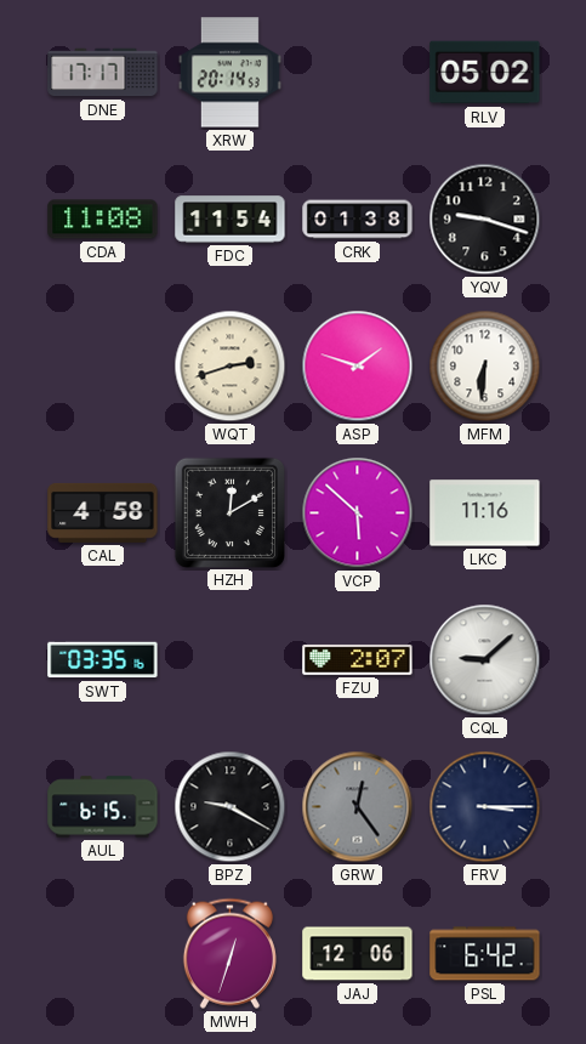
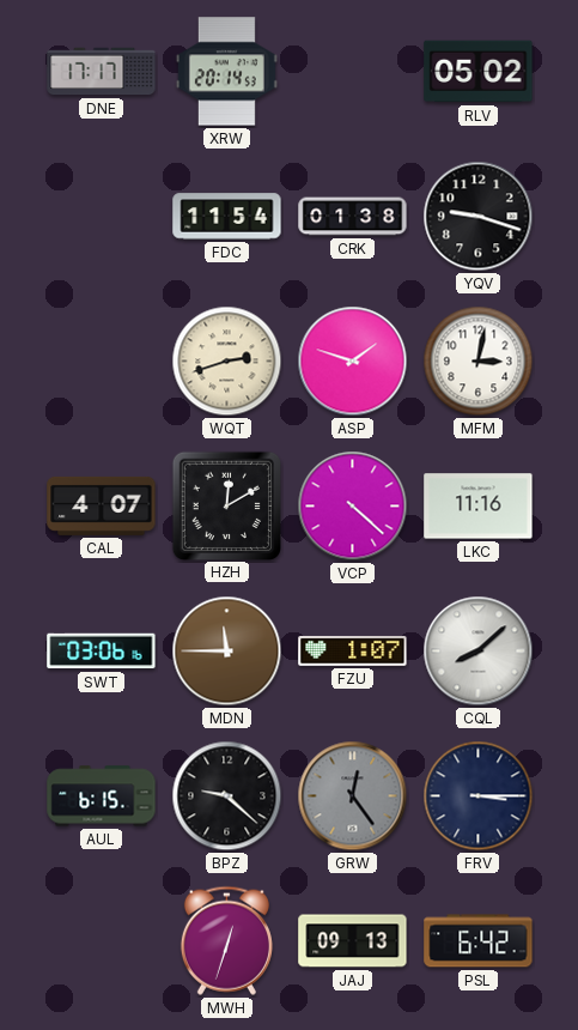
CDA: 11:08 -> none (103, 220)
MFM: 6:31 -> 3:02 (479, 362)
CAL: 4:58 -> 4:07 (102, 505)
VCP: 5:52 -> 4:22 (353, 507)
SWT: 03:35 -> 03:06 (102, 652)
MDN: none -> 11:45 (227, 652)
FZU: 2:07 -> 1:07 (353, 650)
CQL: 9:08 -> 8:08 (479, 652)
BPZ: 9:20 -> 9:22 (227, 796)
JAJ: 12:06 -> 09:13 (353, 941)
